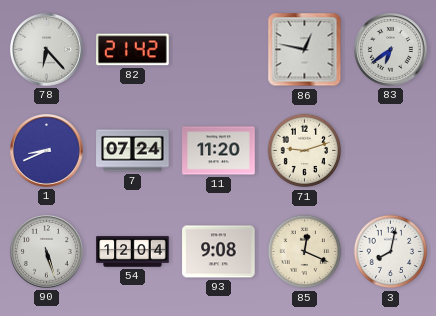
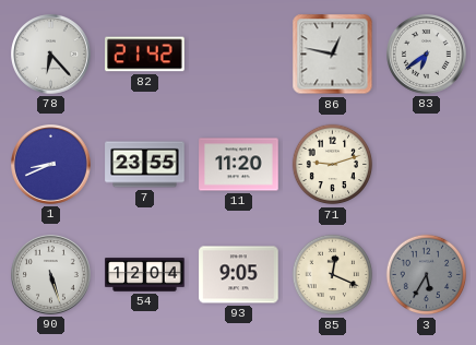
7: 07:24 -> 23:55 (145, 165)
93: 9:08 -> 9:05 (239, 275)
3: 8:02 -> 5:35 (427, 275)
3 dial: white -> grey (427, 275)
